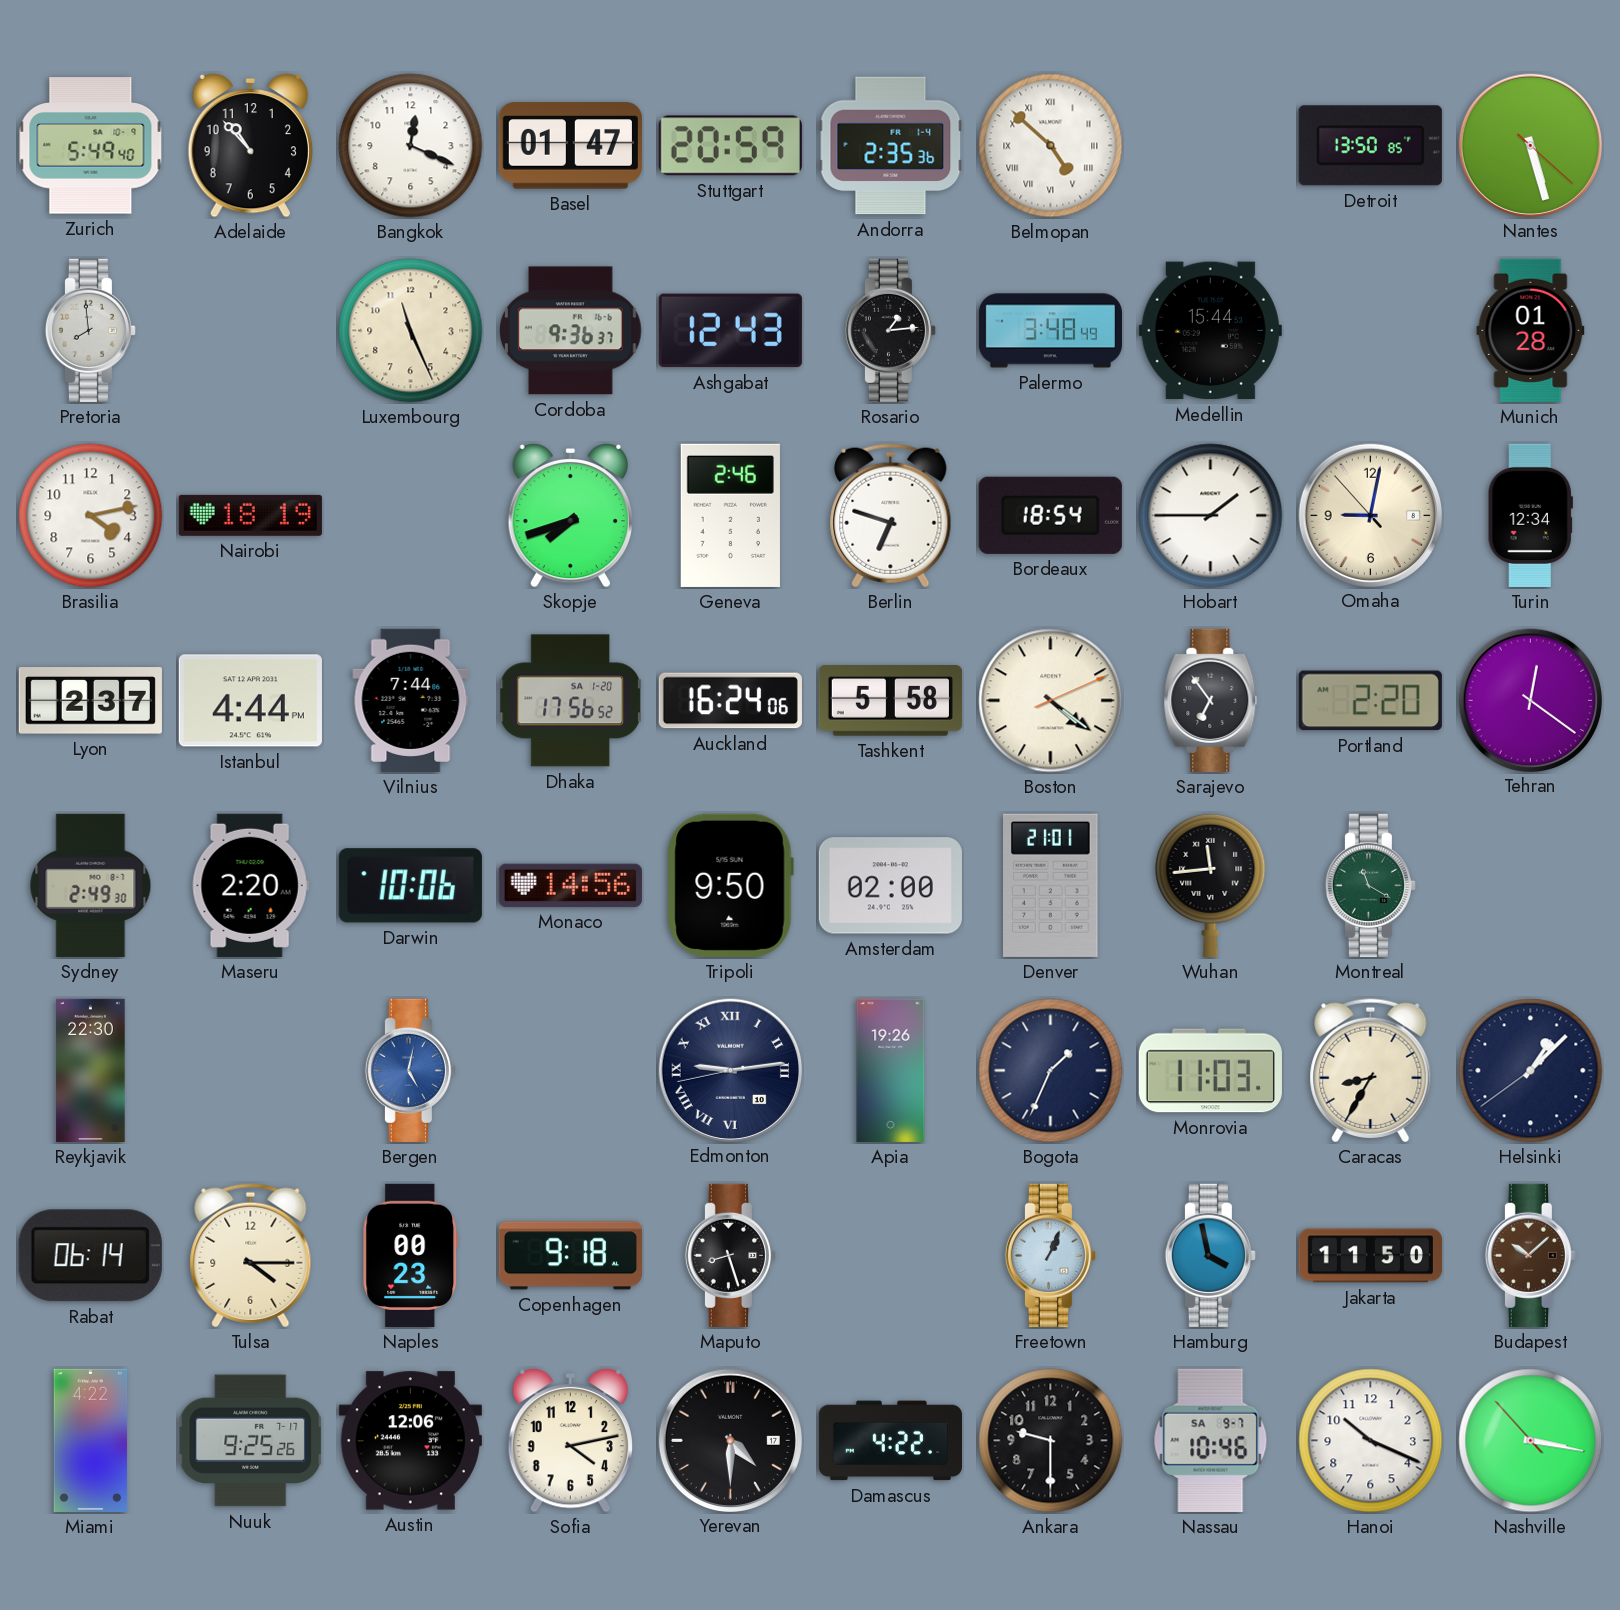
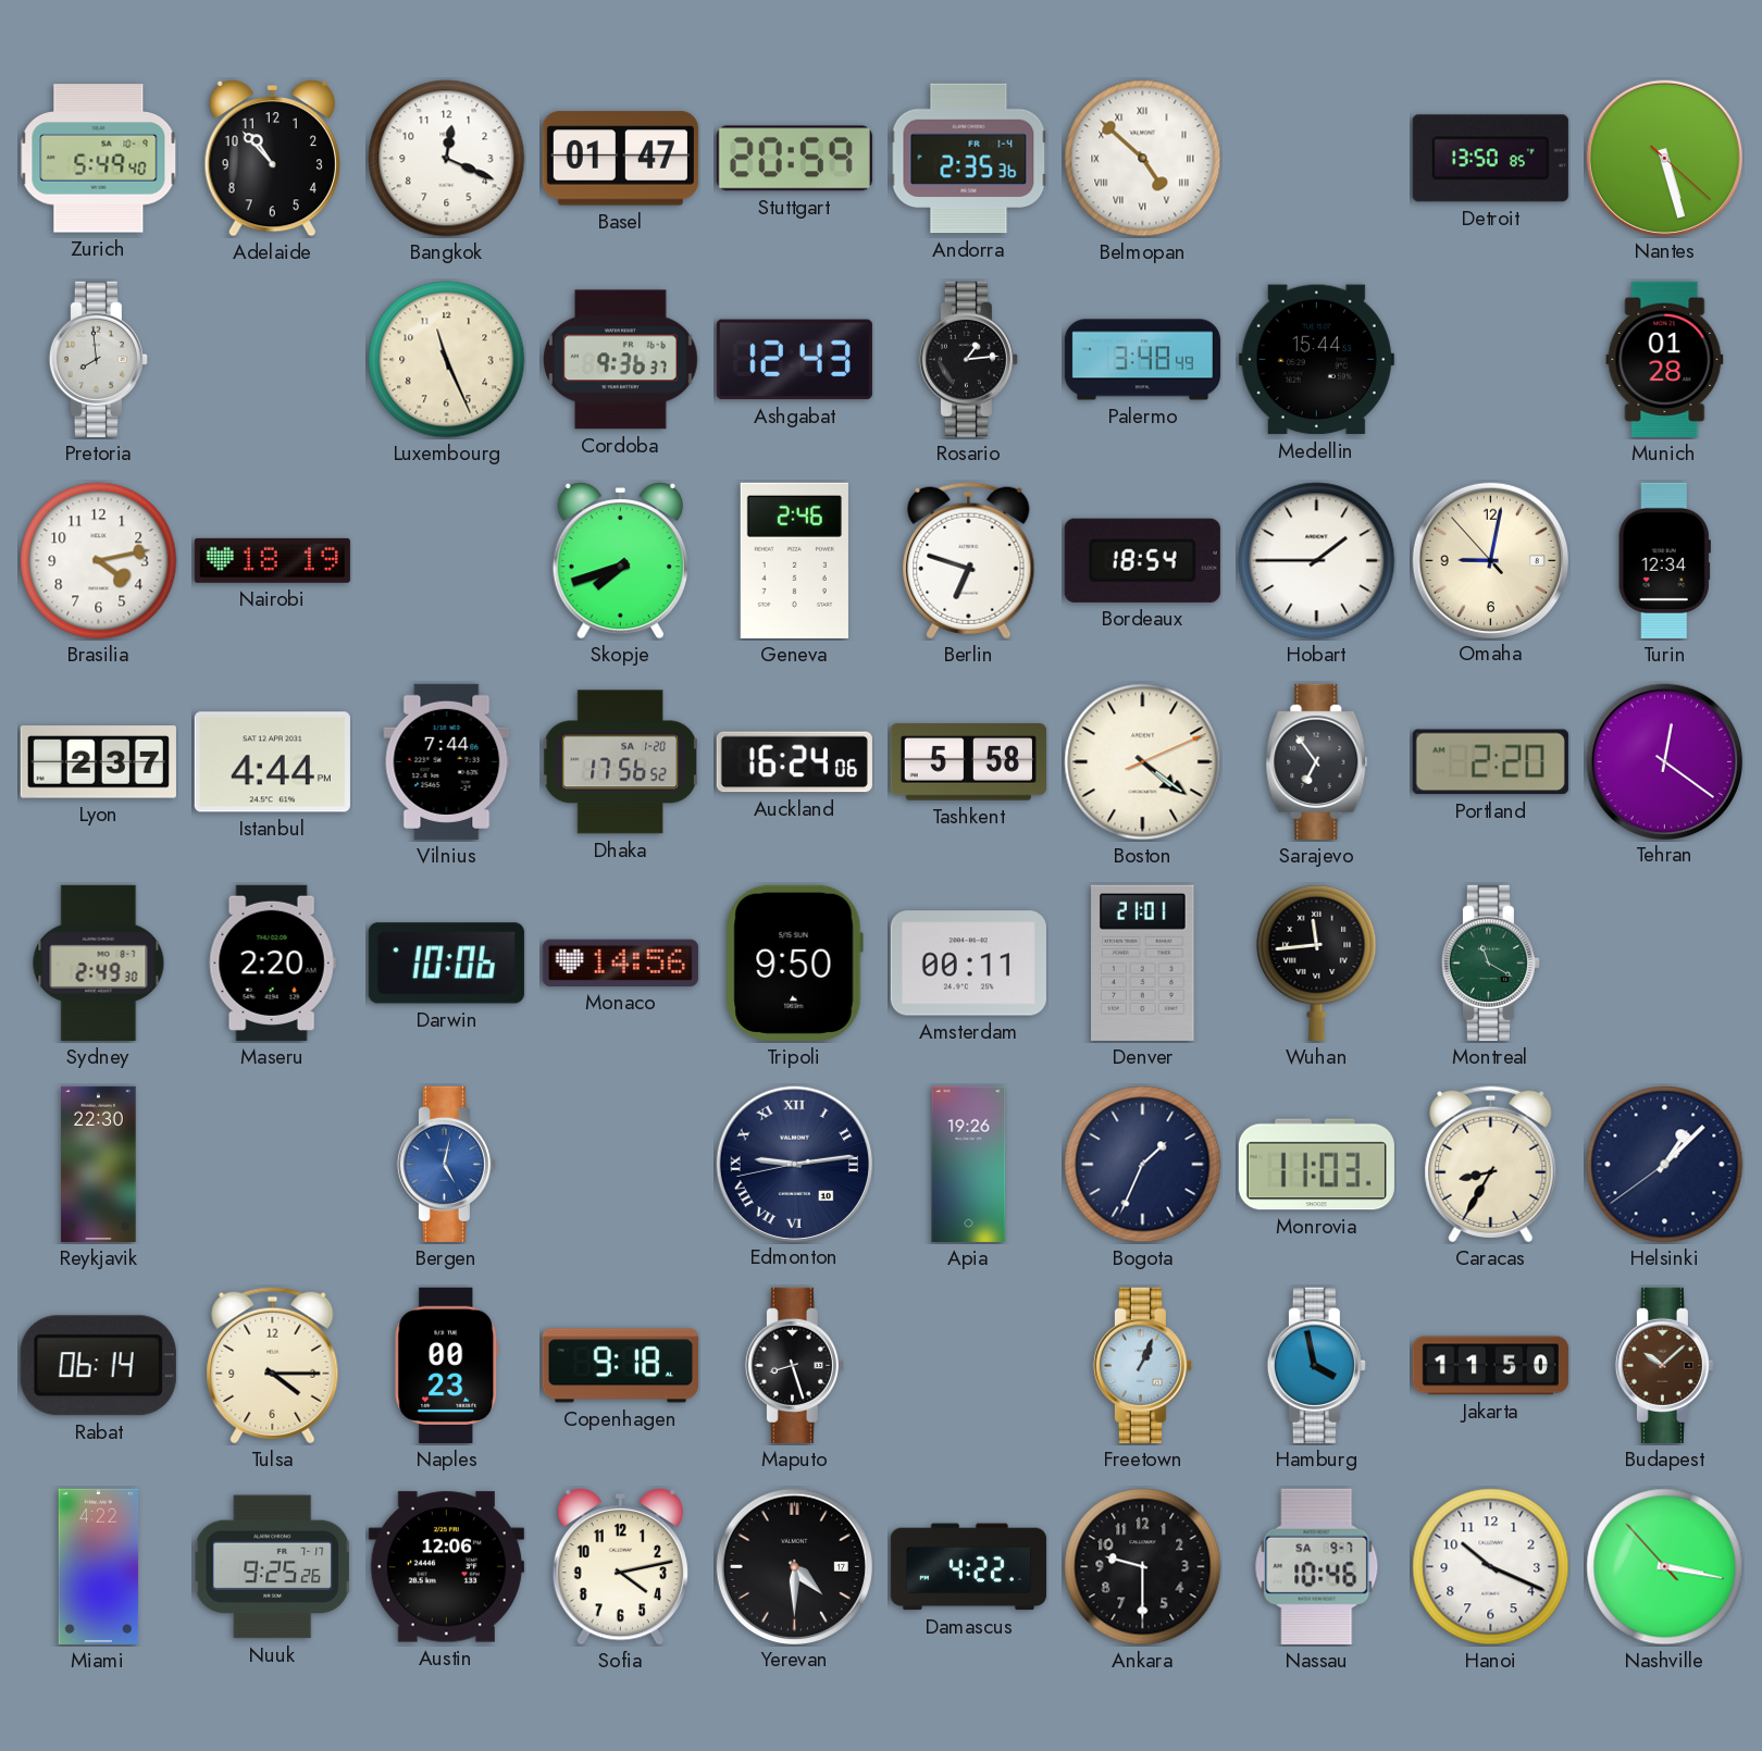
Amsterdam: 02:00 -> 00:11 (968, 964)
